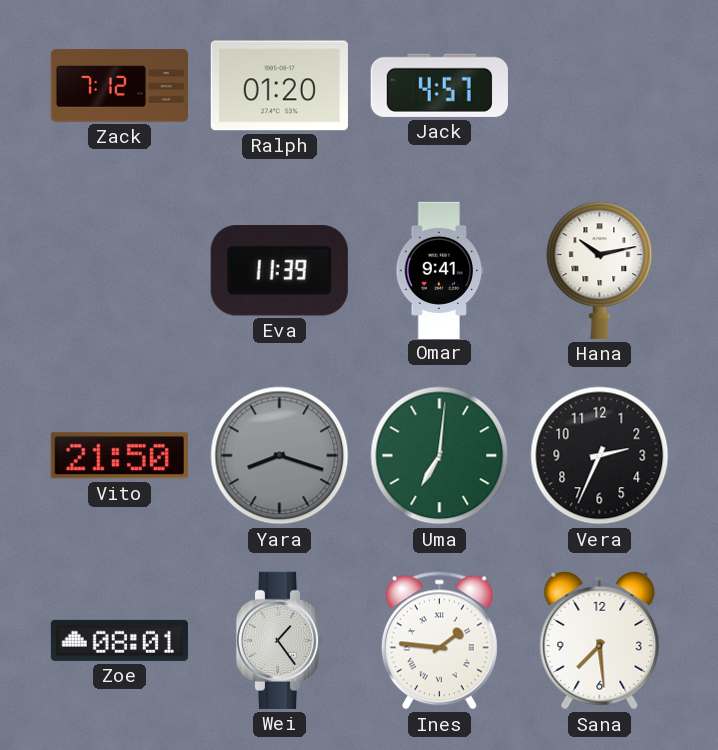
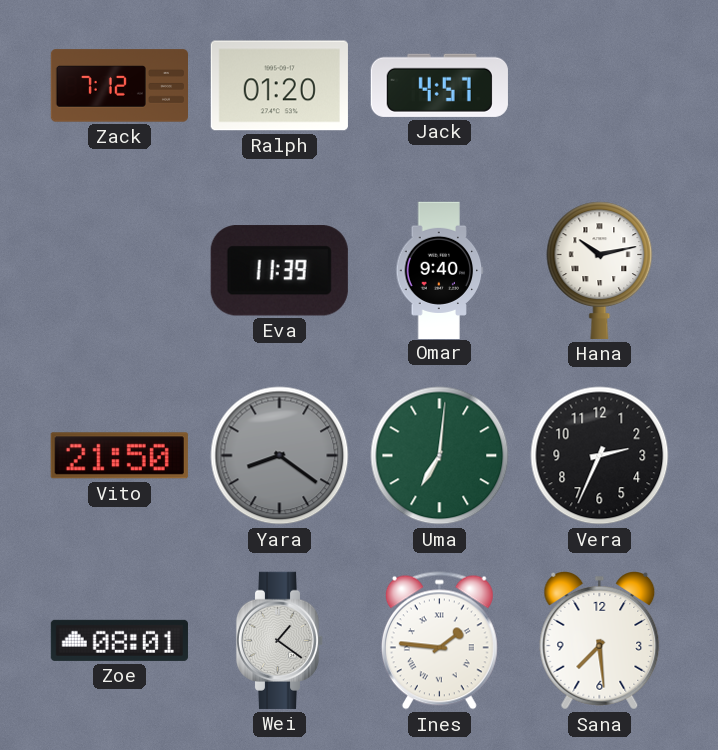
Omar: 9:41 -> 9:40 (440, 270)
Yara: 8:18 -> 8:21 (280, 456)
Wei: 1:24 -> 1:21 (280, 640)
